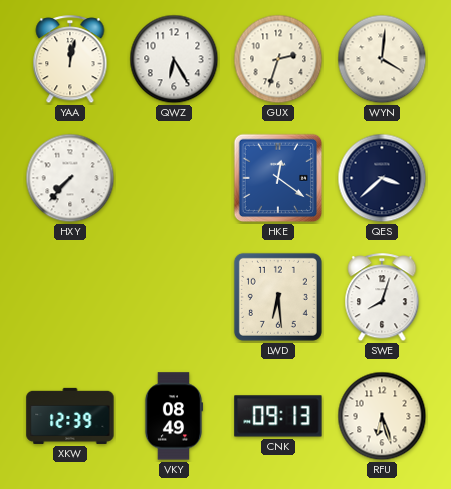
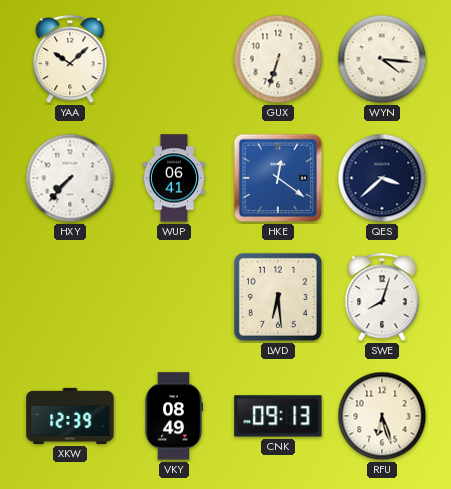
YAA: 12:02 -> 10:08 (70, 60)
QWZ: 6:25 -> none (174, 59)
GUX: 2:33 -> 6:33 (278, 59)
WYN: 4:01 -> 4:16 (382, 59)
WUP: none -> 06:41 (174, 178)
